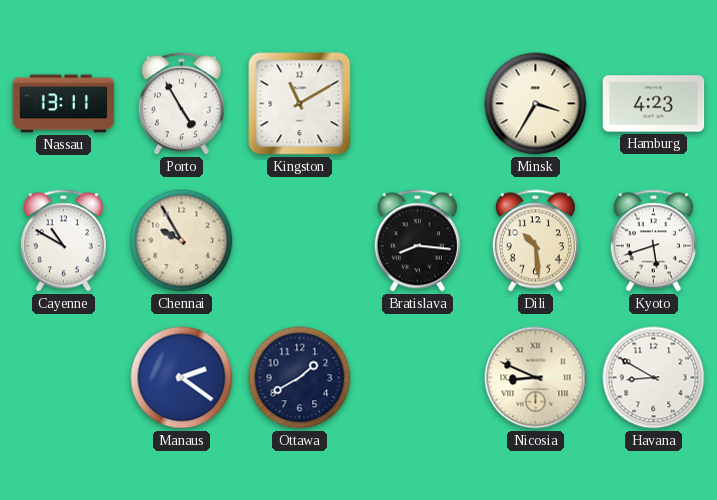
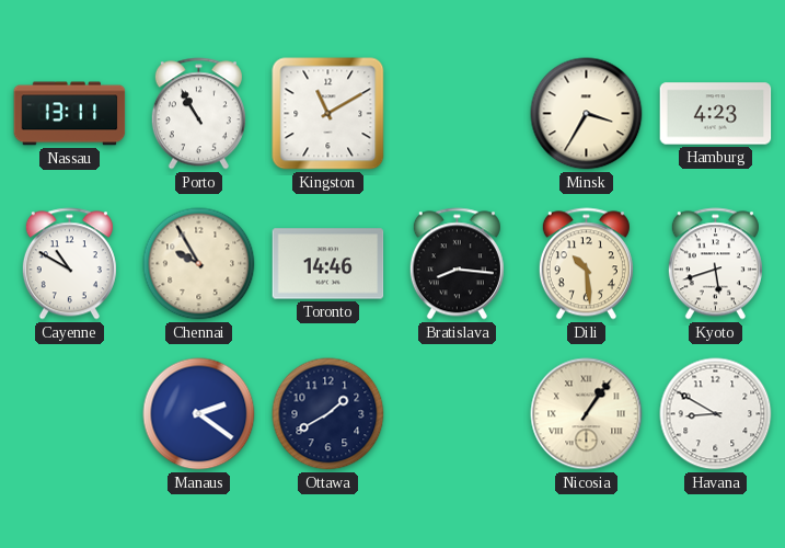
Porto: 4:55 -> 10:55 (198, 114)
Toronto: none -> 14:46 (328, 264)
Nicosia: 8:49 -> 1:06 (587, 414)
